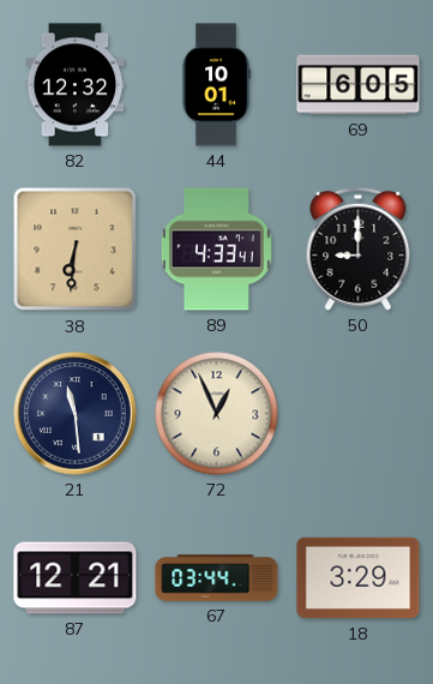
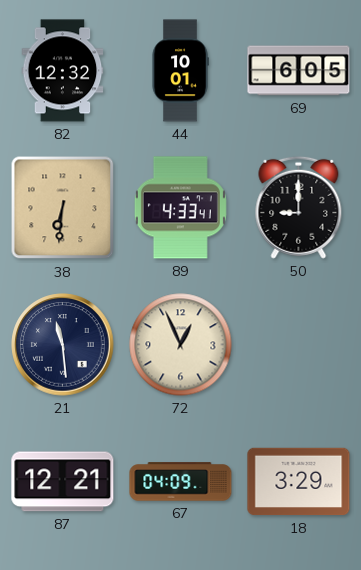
67: 03:44 -> 04:09 (181, 482)
